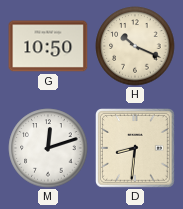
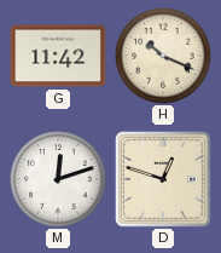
G: 10:50 -> 11:42 (58, 56)
D: 8:31 -> 12:48 (164, 180)
